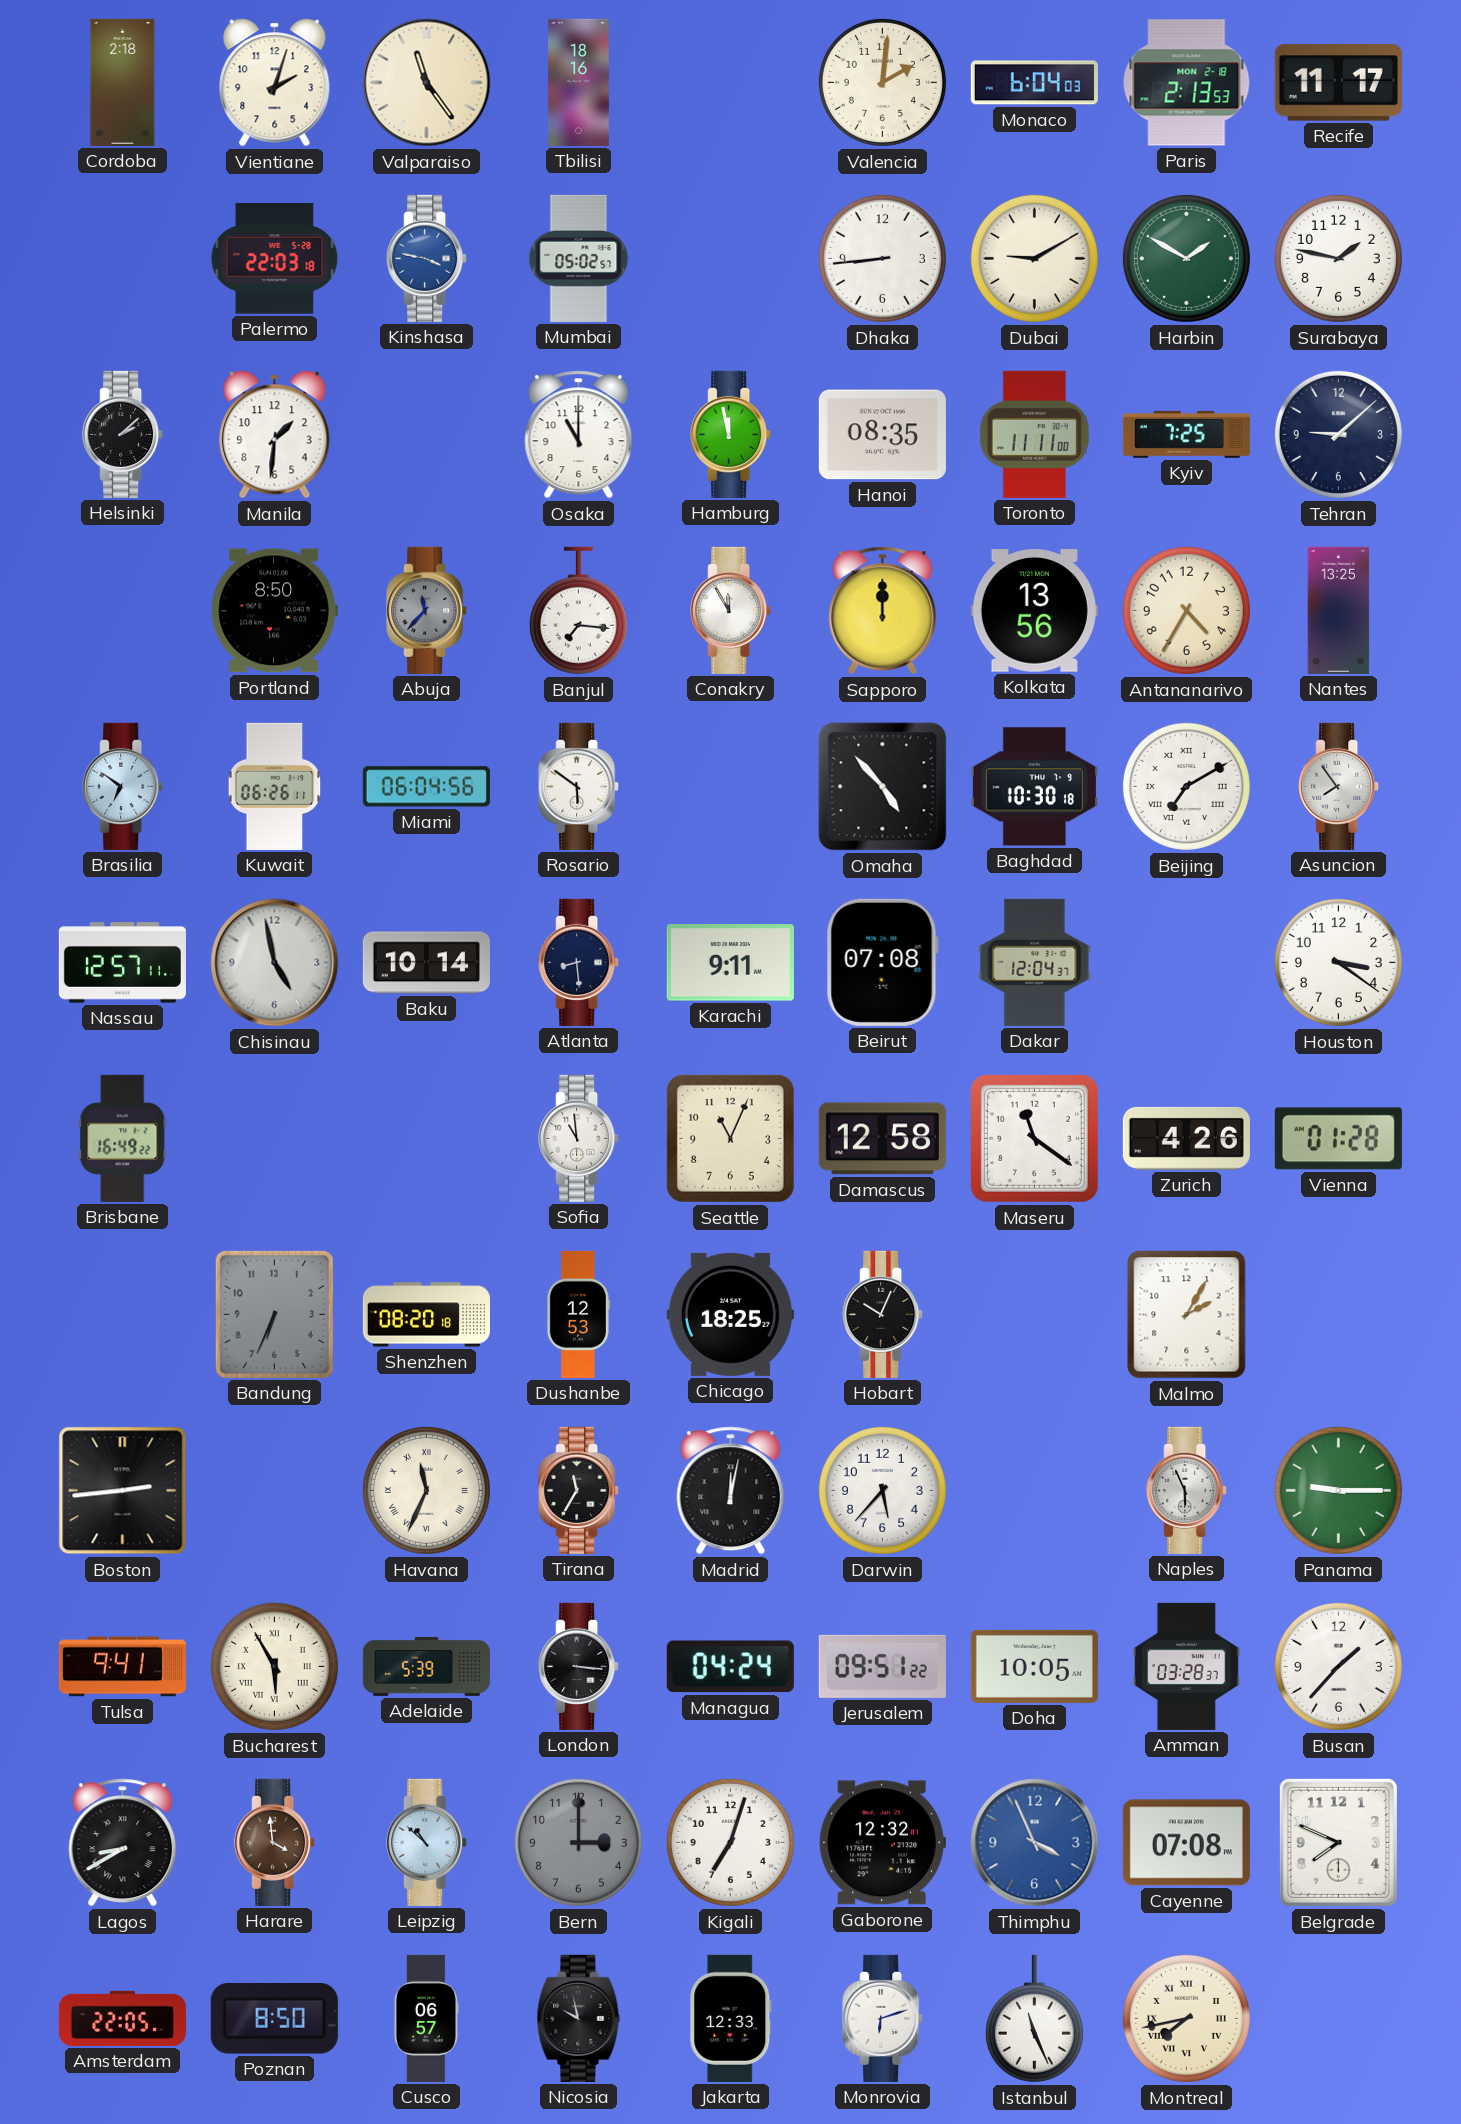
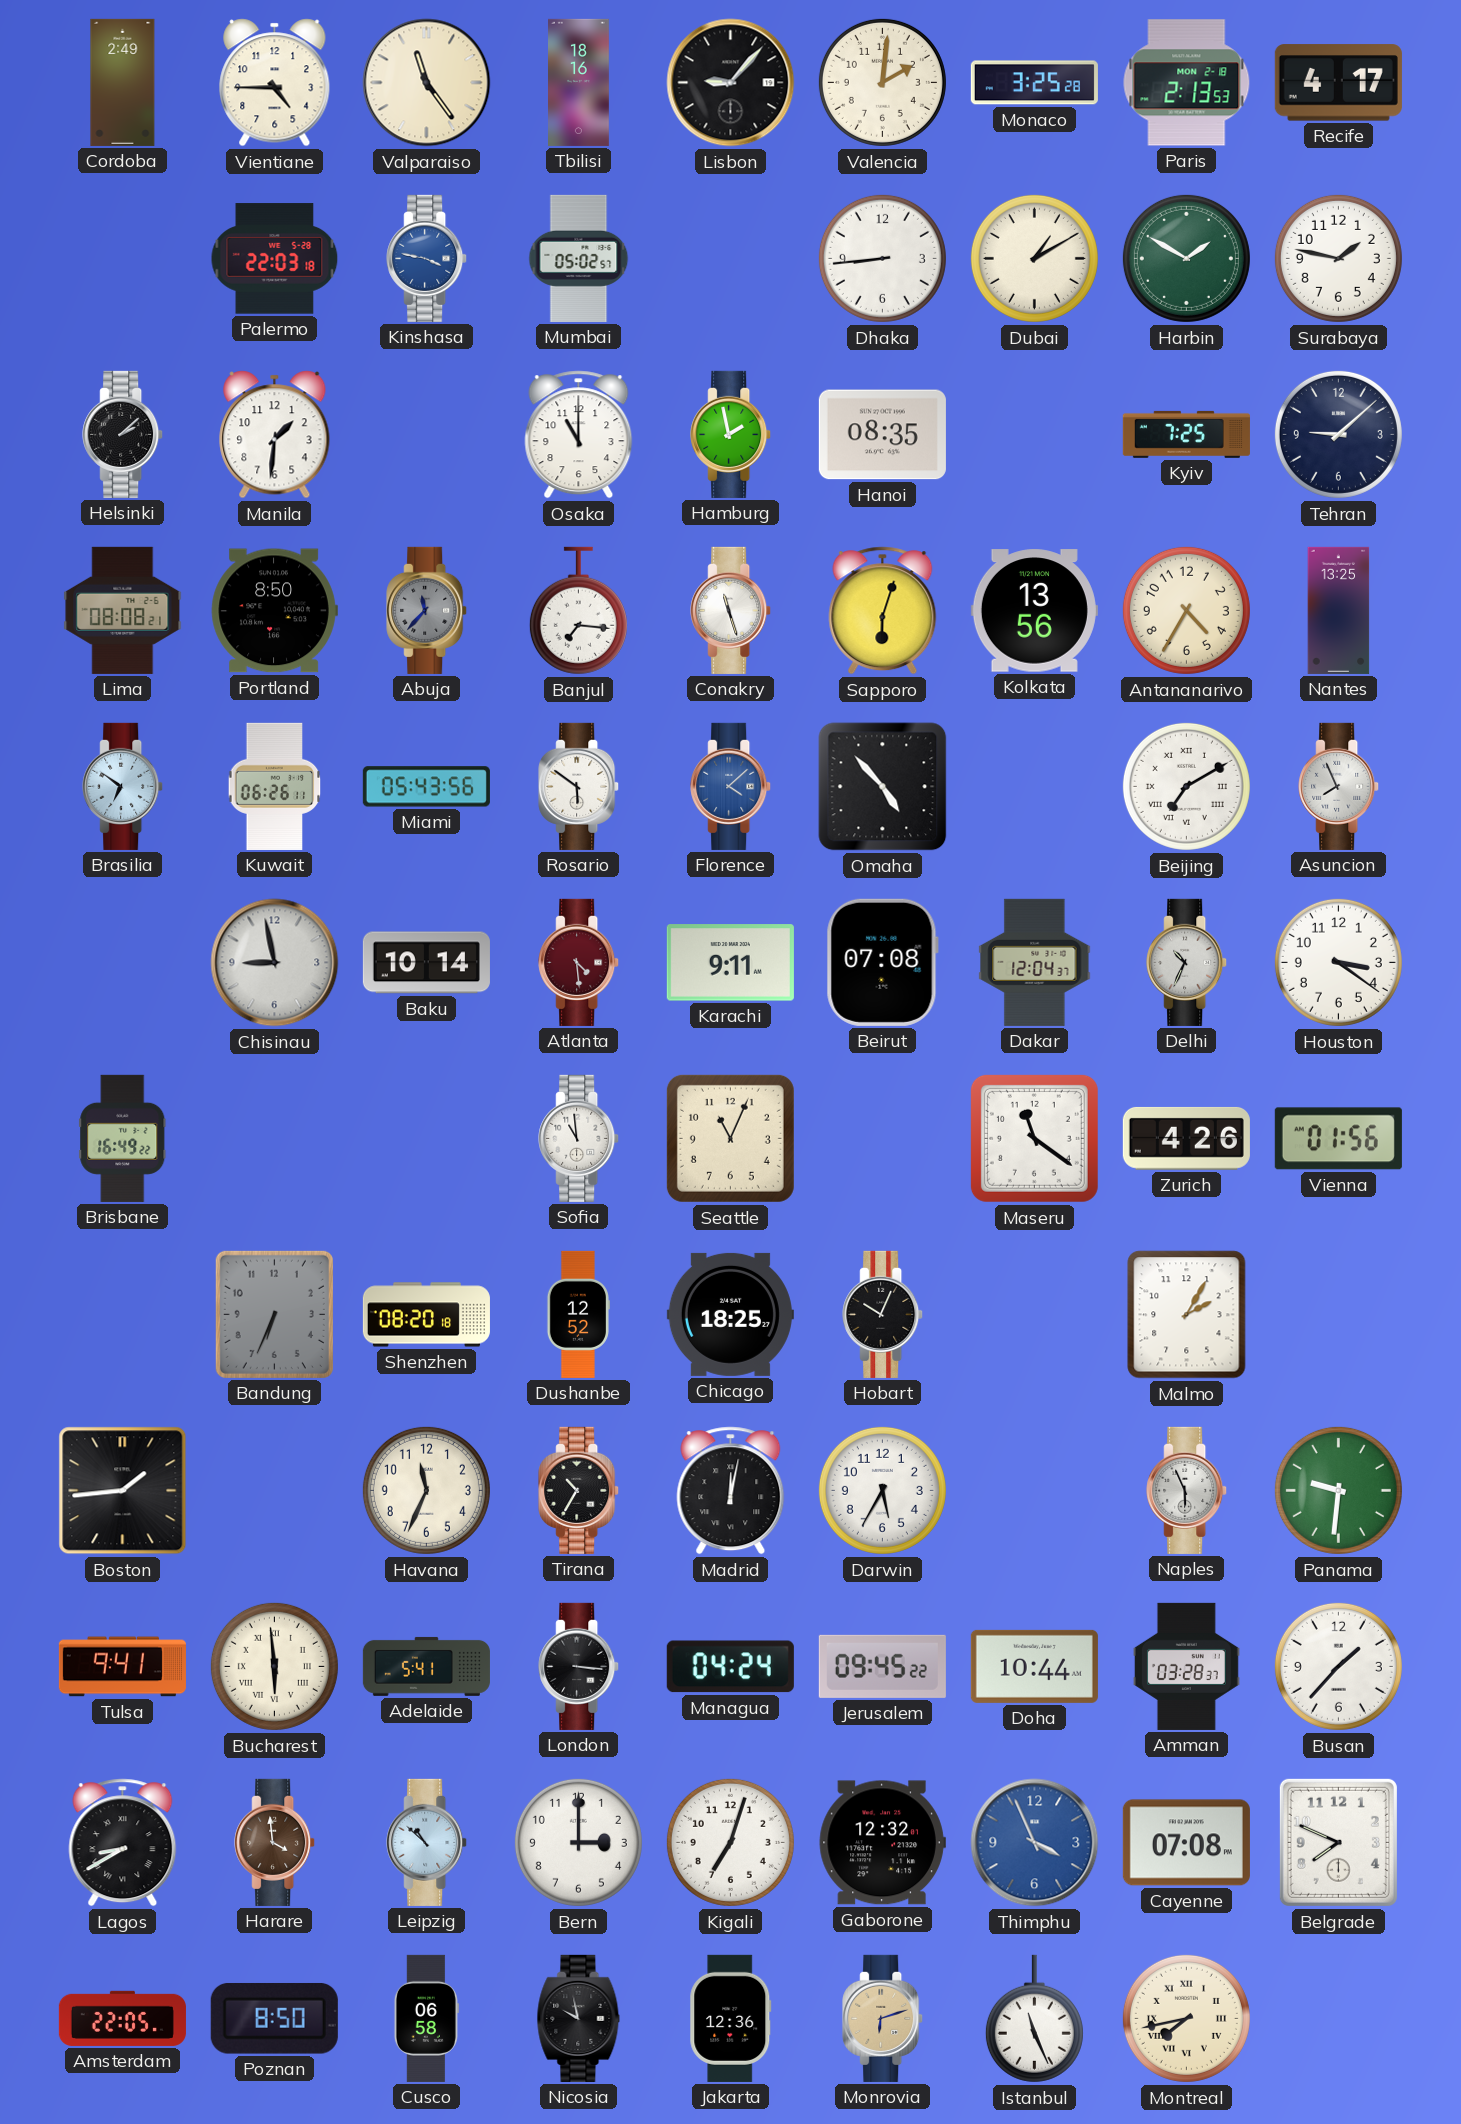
Cordoba: 2:18 -> 2:49 (123, 82)
Vientiane: 2:03 -> 4:45 (275, 83)
Lisbon: none -> 9:07 (731, 83)
Monaco: 6:04 -> 3:25 (1034, 83)
Recife: 11:17 -> 4:17 (1338, 83)
Dubai: 9:10 -> 1:10 (1034, 258)
Hamburg: 11:58 -> 1:58 (731, 434)
Toronto: 11:11 -> none (1034, 434)
Lima: none -> 08:08 (123, 610)
Conakry: 11:55 -> 11:27 (731, 610)
Sapporo: 12:00 -> 6:03 (883, 611)
Miami: 06:04 -> 05:43 (426, 787)
Florence: none -> 4:08 (731, 786)
Baghdad: 10:30 -> none (1034, 787)
Asuncion: 7:54 -> 7:56 (1339, 786)
Nassau: 12:57 -> none (122, 963)
Chisinau: 4:58 -> 8:58 (275, 963)
Atlanta: 8:29 -> 4:29 (579, 962)
Atlanta dial: navy -> burgundy (579, 962)
Delhi: none -> 10:34 (1187, 962)
Damascus: 12:58 -> none (882, 1139)
Vienna: 01:28 -> 01:56 (1338, 1139)
Dushanbe: 12:53 -> 12:52 (578, 1314)
Boston: 2:44 -> 1:44 (123, 1491)
Havana numerals: Roman -> Arabic (426, 1490)
Tirana: 11:35 -> 10:35 (579, 1490)
Darwin: 5:37 -> 5:35 (882, 1490)
Panama: 9:15 -> 9:31 (1338, 1490)
Bucharest: 5:55 -> 5:59 (274, 1666)
Adelaide: 5:39 -> 5:41 (426, 1666)
Jerusalem: 09:51 -> 09:45 (882, 1666)
Doha: 10:05 -> 10:44 (1034, 1666)
Bern dial: grey -> white (578, 1842)
Cusco: 06:57 -> 06:58 (426, 2018)
Jakarta: 12:33 -> 12:36 (731, 2018)
Monrovia dial: white -> champagne (883, 2018)
